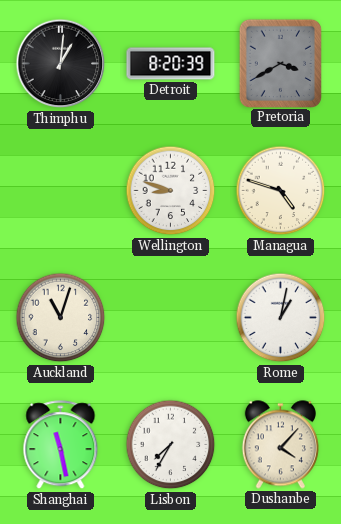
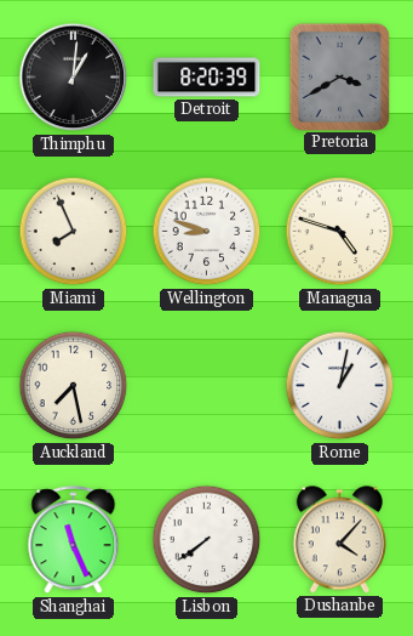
Miami: none -> 7:56 (74, 232)
Auckland: 11:03 -> 7:28 (74, 386)
Shanghai: 11:28 -> 11:26 (74, 540)
Lisbon: 7:35 -> 7:39 (207, 540)
